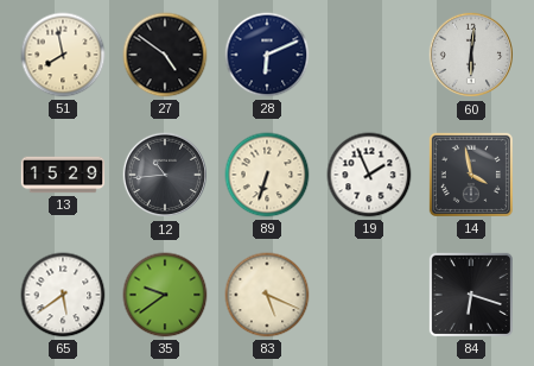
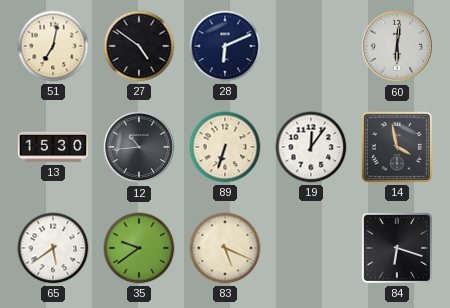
51: 7:58 -> 7:02 (53, 46)
13: 15:29 -> 15:30 (53, 147)
19: 1:56 -> 12:06 (311, 147)
